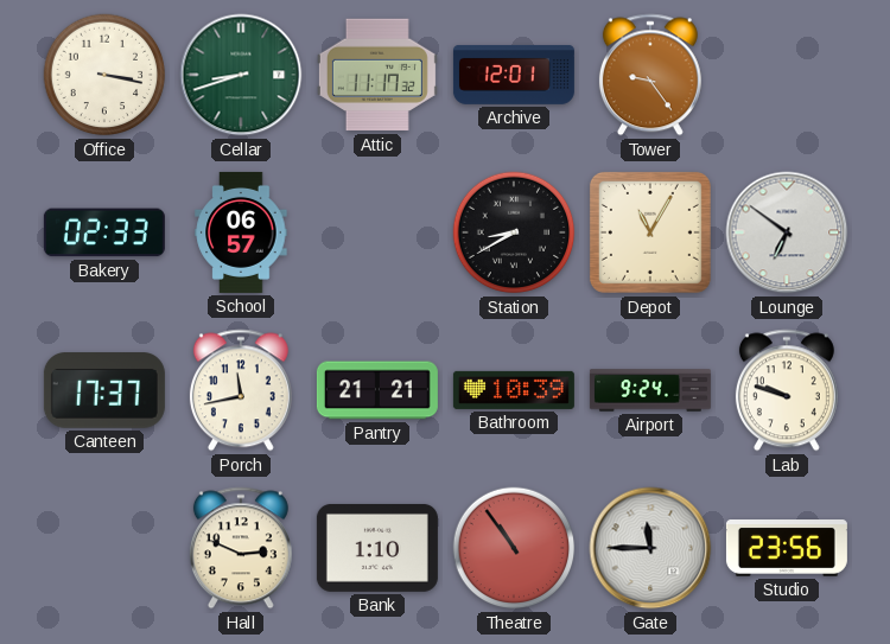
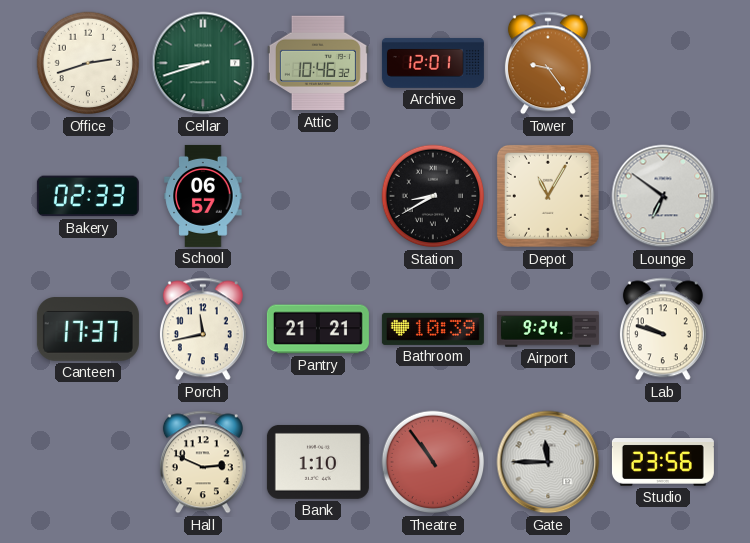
Office: 3:17 -> 2:42 (88, 63)
Attic: 11:17 -> 10:46 (318, 63)
